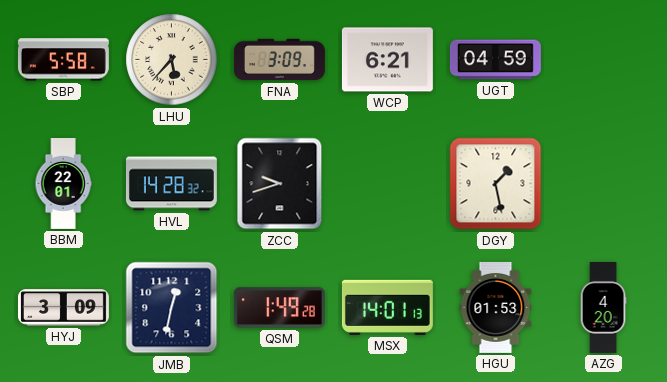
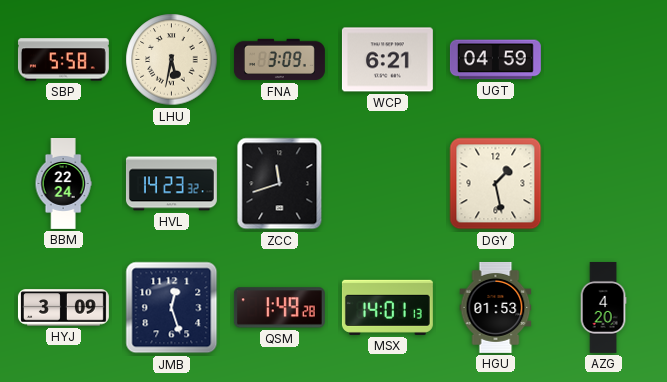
LHU: 5:37 -> 5:32 (172, 60)
BBM: 22:01 -> 22:24 (63, 184)
HVL: 14:28 -> 14:23 (171, 184)
ZCC: 9:42 -> 11:42 (280, 184)
JMB: 12:32 -> 12:27 (172, 308)
